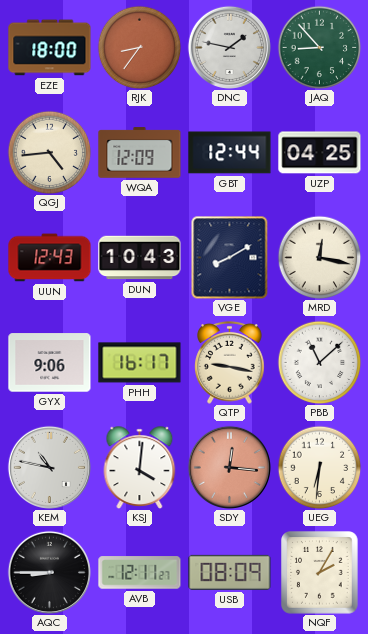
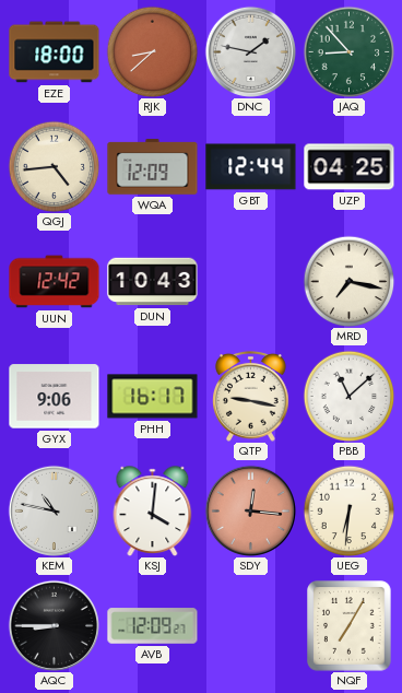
RJK: 8:36 -> 8:38 (152, 51)
UUN: 12:43 -> 12:42 (55, 282)
VGE: 8:10 -> none (230, 257)
MRD: 12:17 -> 7:17 (348, 281)
AVB: 12:11 -> 12:09 (153, 626)
USB: 08:09 -> none (230, 572)
NQF: 2:05 -> 7:05 (350, 626)
